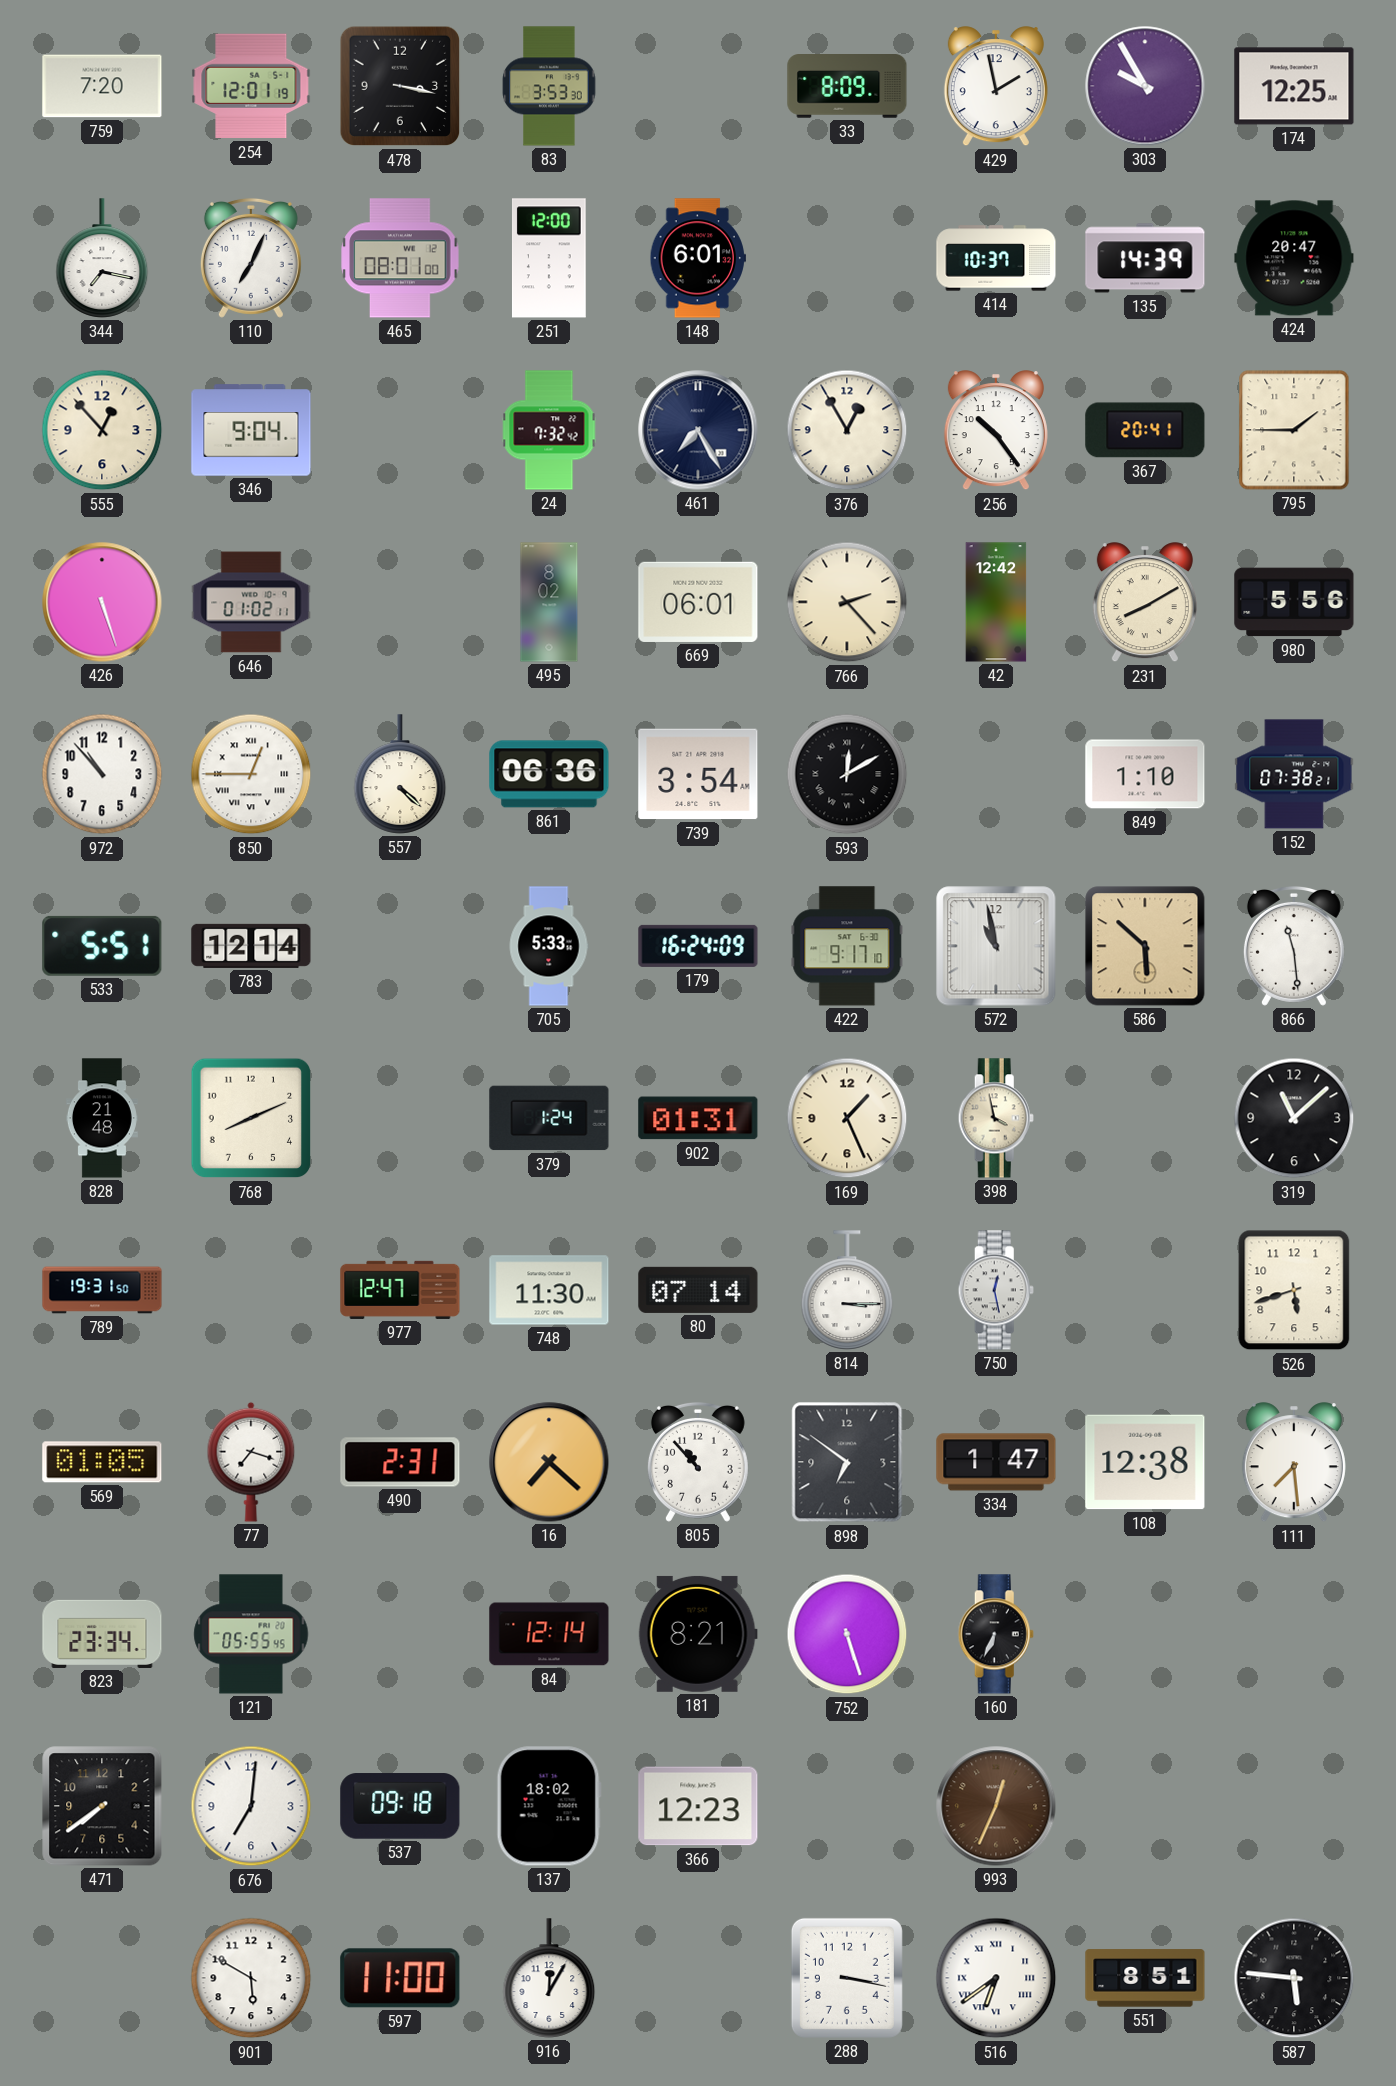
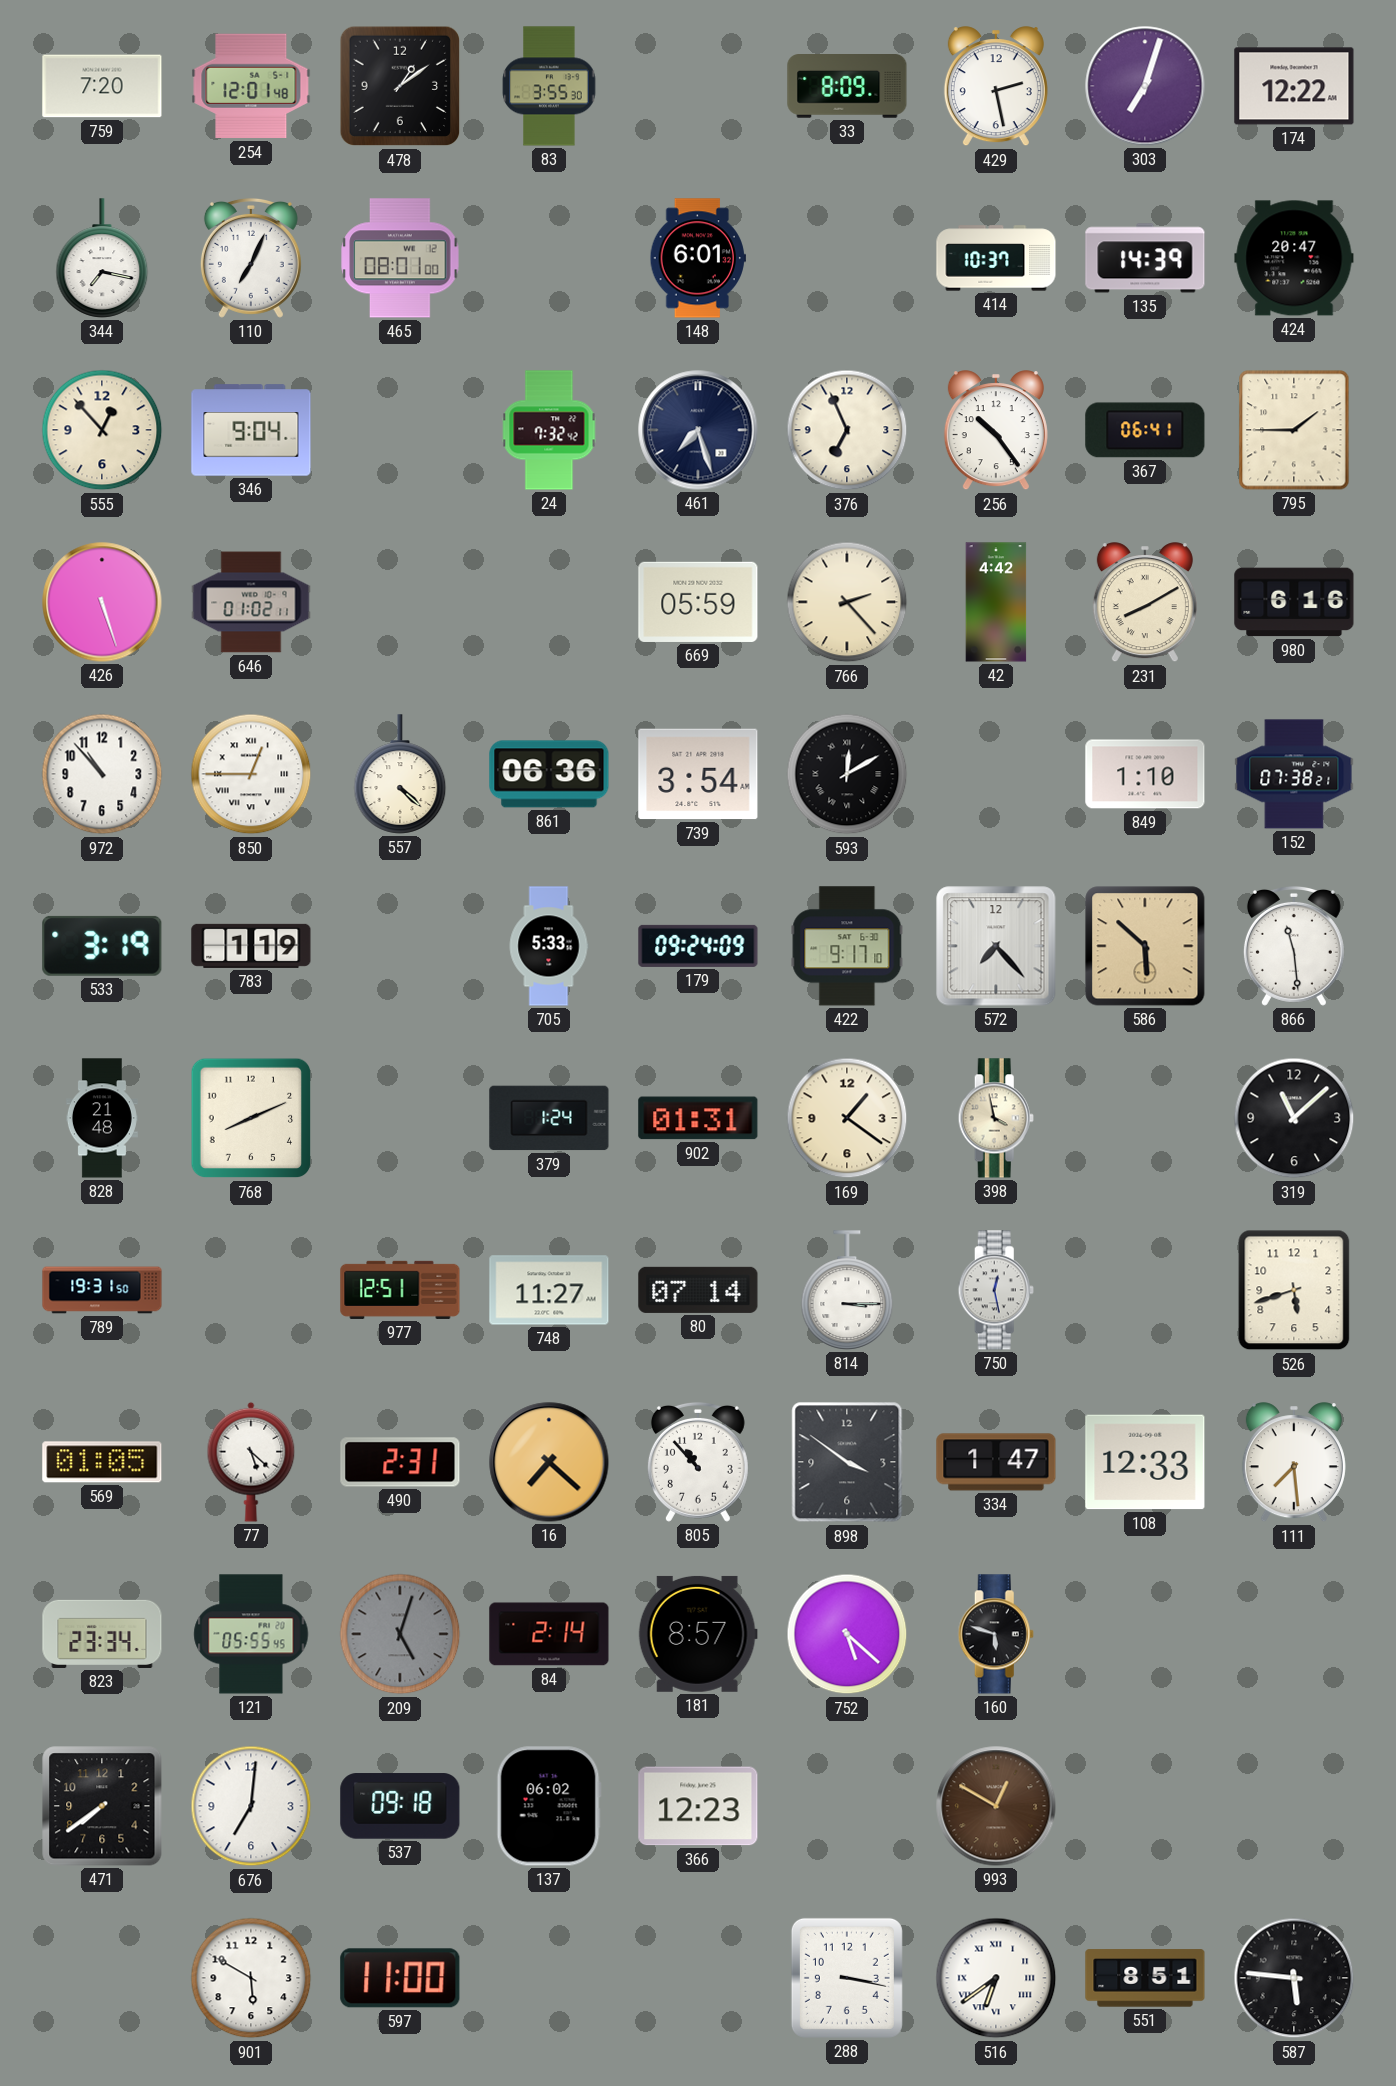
254: 12:01:19 -> 12:01:48 (251, 86)
478: 3:17 -> 1:09 (400, 86)
83: 3:53 -> 3:55 (549, 86)
429: 1:58 -> 2:28 (996, 87)
303: 9:55 -> 7:03 (1145, 86)
174: 12:25 -> 12:22 (1294, 86)
251: 12:00 -> none (549, 258)
461: 7:25 -> 7:27 (698, 430)
376: 12:55 -> 6:56 (847, 430)
367: 20:41 -> 06:41 (1145, 430)
495: 8:02 -> none (549, 602)
669: 06:01 -> 05:59 (698, 602)
42: 12:42 -> 4:42 (996, 602)
980: 5:56 -> 6:16 (1294, 602)
533: 5:51 -> 3:19 (102, 946)
783: 12:14 -> 1:19 (251, 946)
179: 16:24 -> 09:24 (698, 946)
572: 10:58 -> 7:23 (996, 946)
169: 1:26 -> 1:21 (847, 1118)
977: 12:47 -> 12:51 (400, 1290)
748: 11:30 -> 11:27 (549, 1290)
77: 7:18 -> 5:22 (251, 1462)
898: 6:51 -> 3:51 (847, 1462)
108: 12:38 -> 12:33 (1145, 1462)
209: none -> 5:03 (400, 1634)
84: 12:14 -> 2:14 (549, 1634)
181: 8:21 -> 8:57 (698, 1634)
752: 5:27 -> 5:22 (847, 1634)
160: 6:34 -> 5:48 (996, 1634)
137: 18:02 -> 06:02 (549, 1806)
993: 12:34 -> 12:50 (996, 1806)
916: 12:05 -> none (549, 1978)
